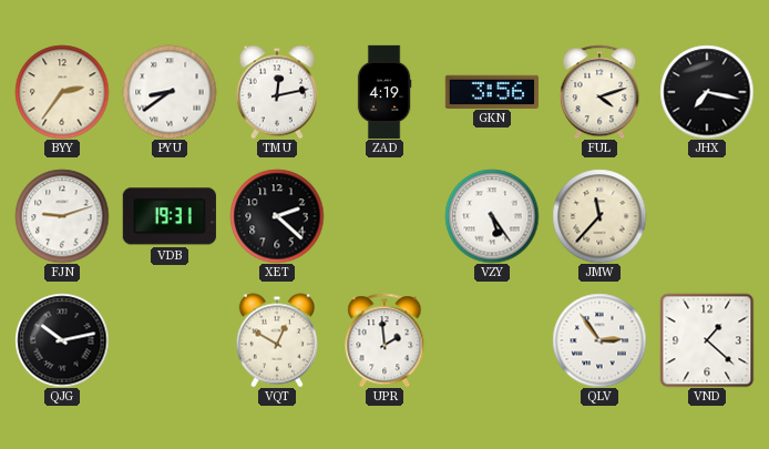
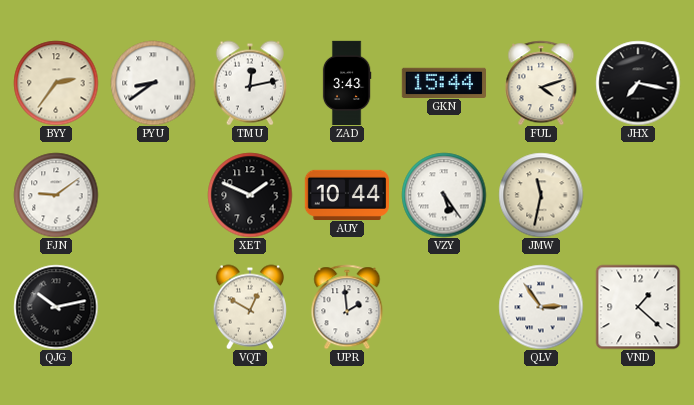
ZAD: 4:19 -> 3:43 (347, 82)
GKN: 3:56 -> 15:44 (443, 82)
FJN: 9:12 -> 9:09 (56, 195)
VDB: 19:31 -> none (170, 216)
XET: 2:22 -> 1:49 (250, 195)
AUY: none -> 10:44 (346, 194)
JMW: 11:37 -> 11:32 (541, 195)
